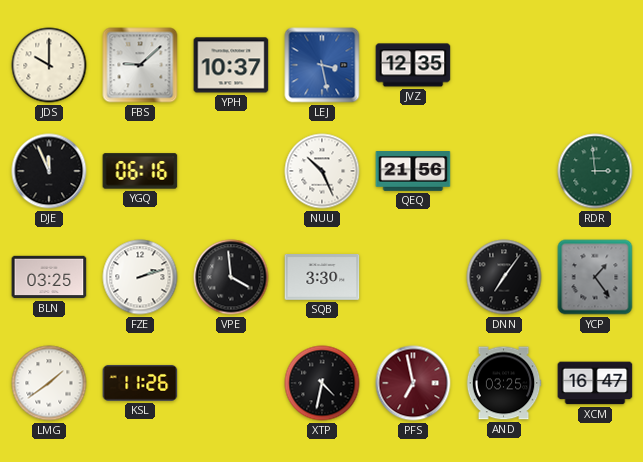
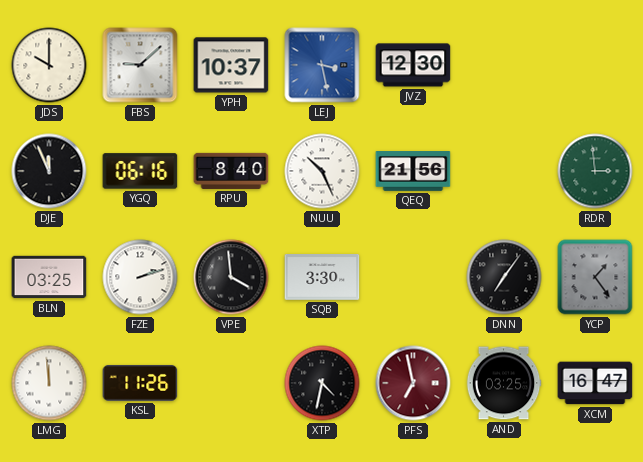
JVZ: 12:35 -> 12:30 (413, 65)
RPU: none -> 8:40 (231, 171)
LMG: 1:39 -> 11:59 (49, 383)
